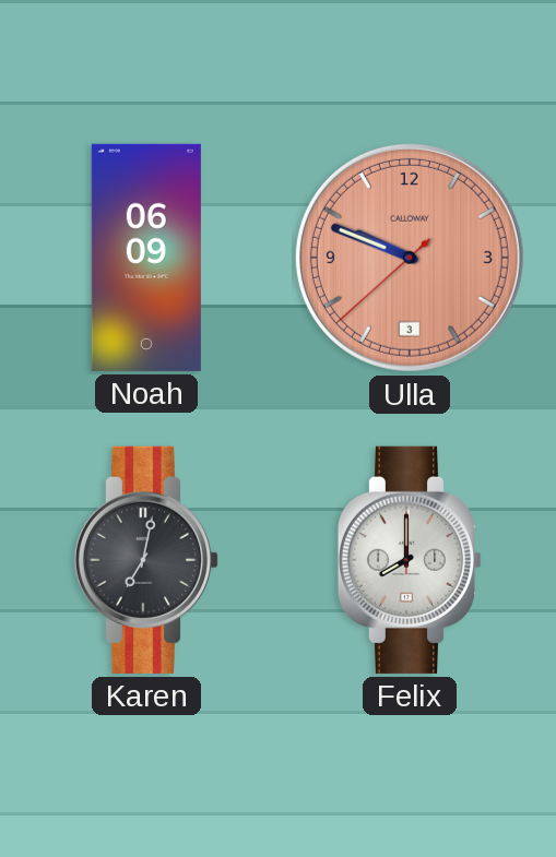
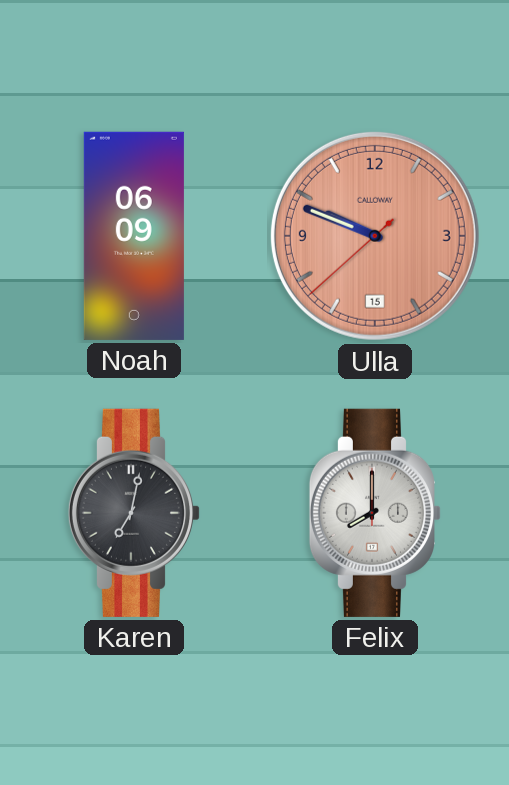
Ulla date: 3 -> 15 (375, 236)
